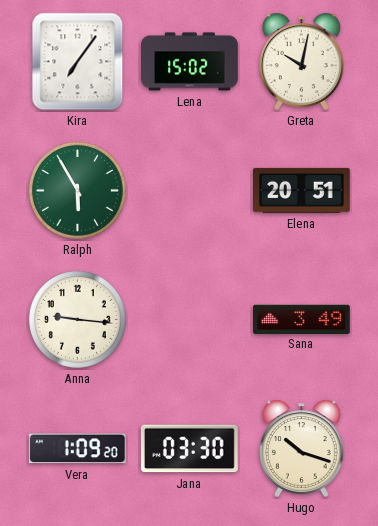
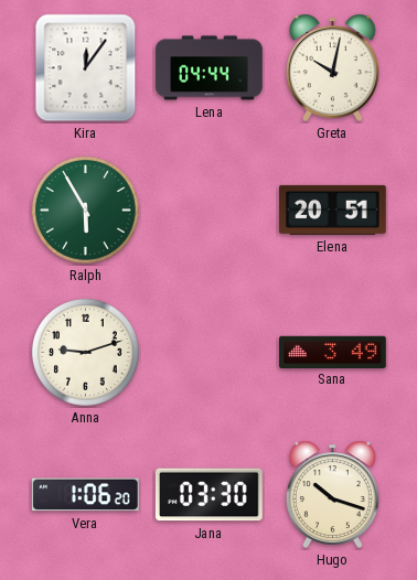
Kira: 7:06 -> 12:06 (86, 68)
Lena: 15:02 -> 04:44 (210, 68)
Anna: 9:16 -> 9:12 (85, 352)
Vera: 1:09 -> 1:06 (85, 495)
